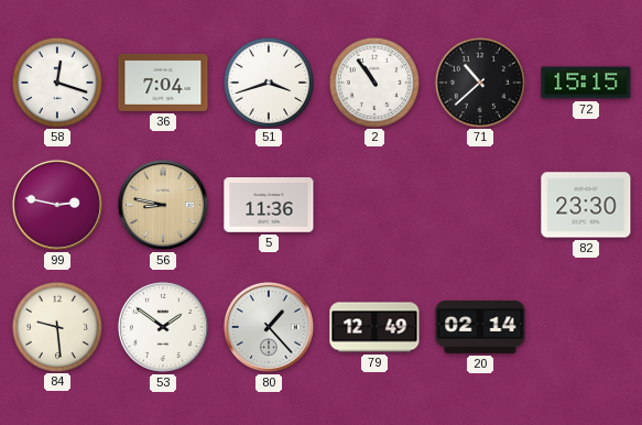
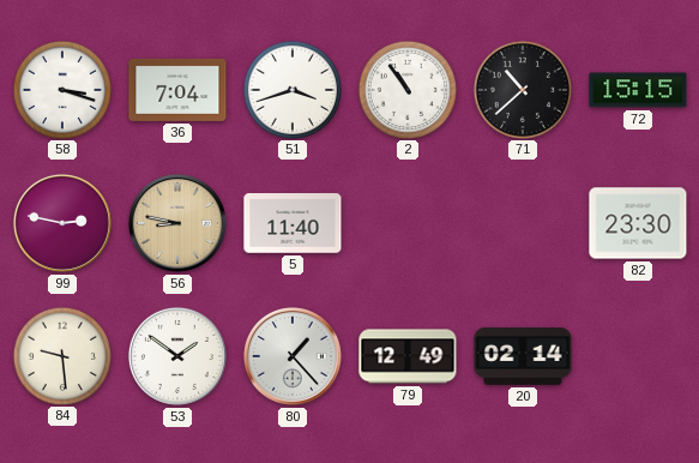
58: 12:18 -> 3:18 (61, 89)
5: 11:36 -> 11:40 (293, 223)
